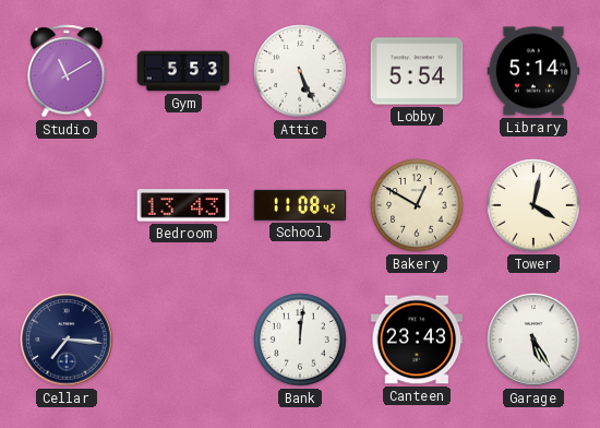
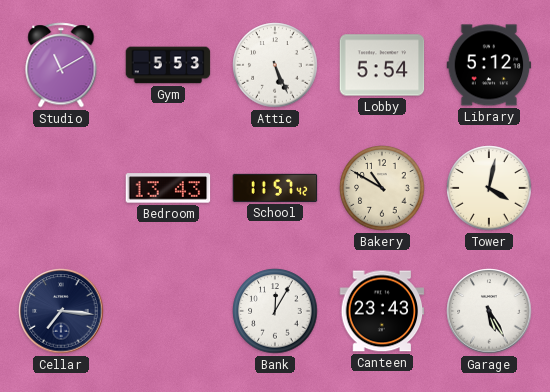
Library: 5:14 -> 5:12 (489, 65)
School: 11:08 -> 11:57 (275, 188)
Bakery: 12:50 -> 10:50 (382, 188)
Bank: 12:01 -> 12:05 (275, 311)
